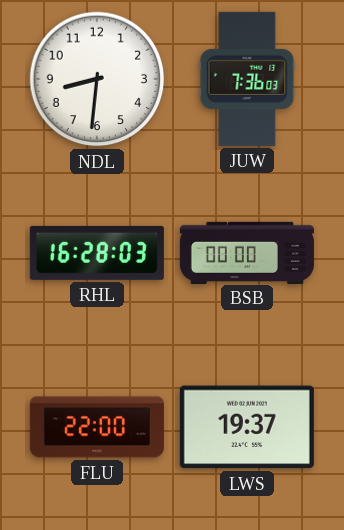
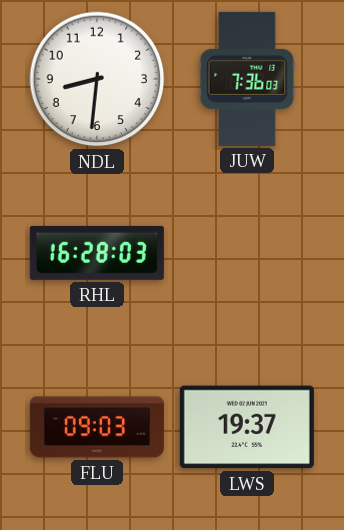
BSB: 00:00 -> none (247, 252)
FLU: 22:00 -> 09:03 (97, 427)
